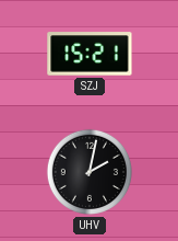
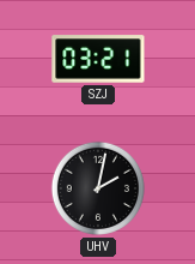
SZJ: 15:21 -> 03:21 (98, 59)
